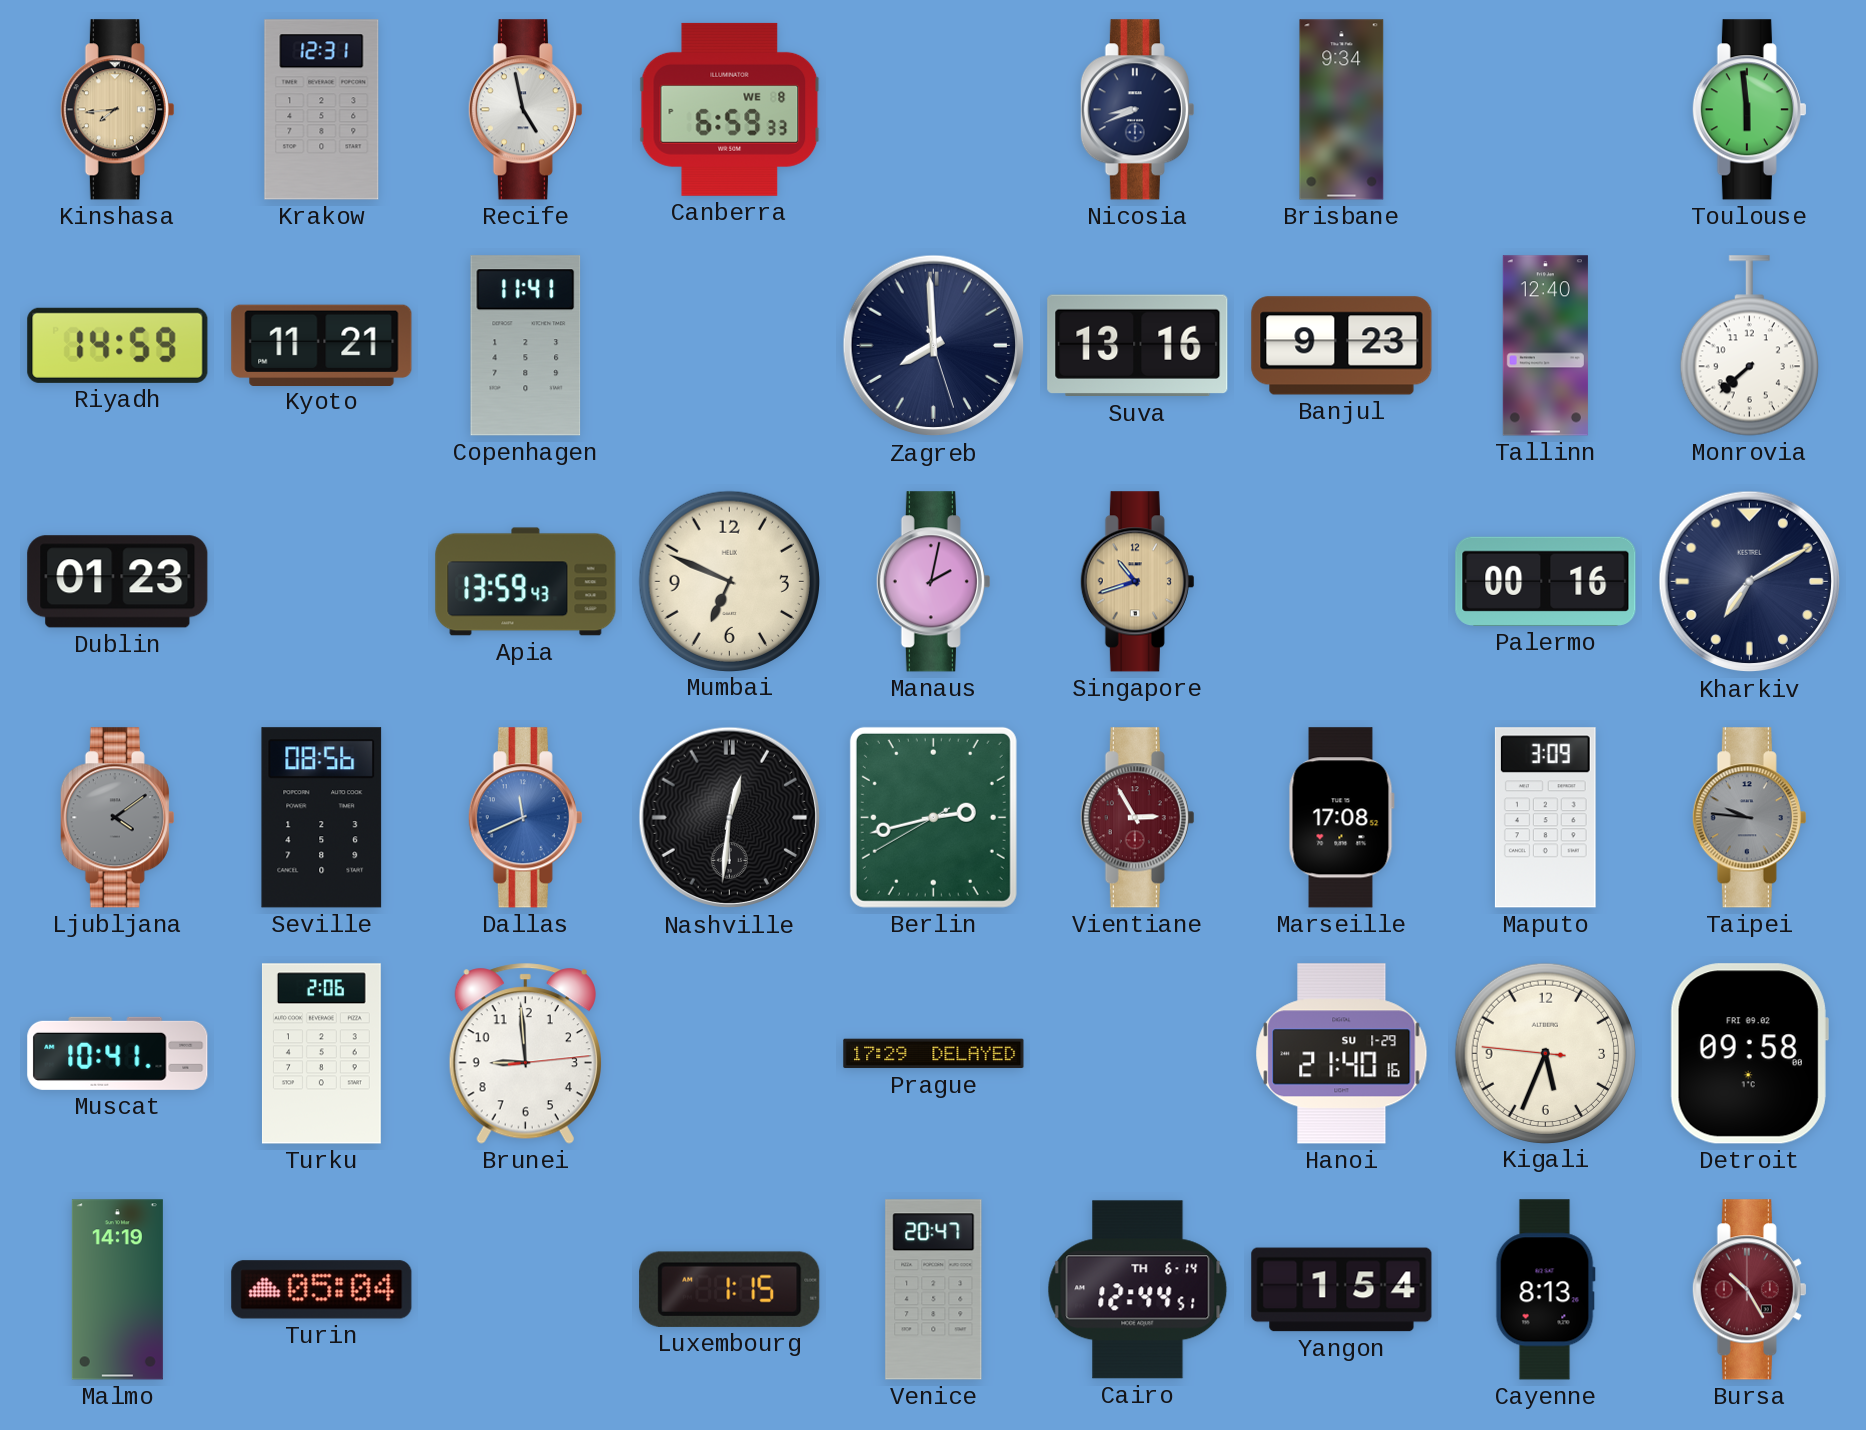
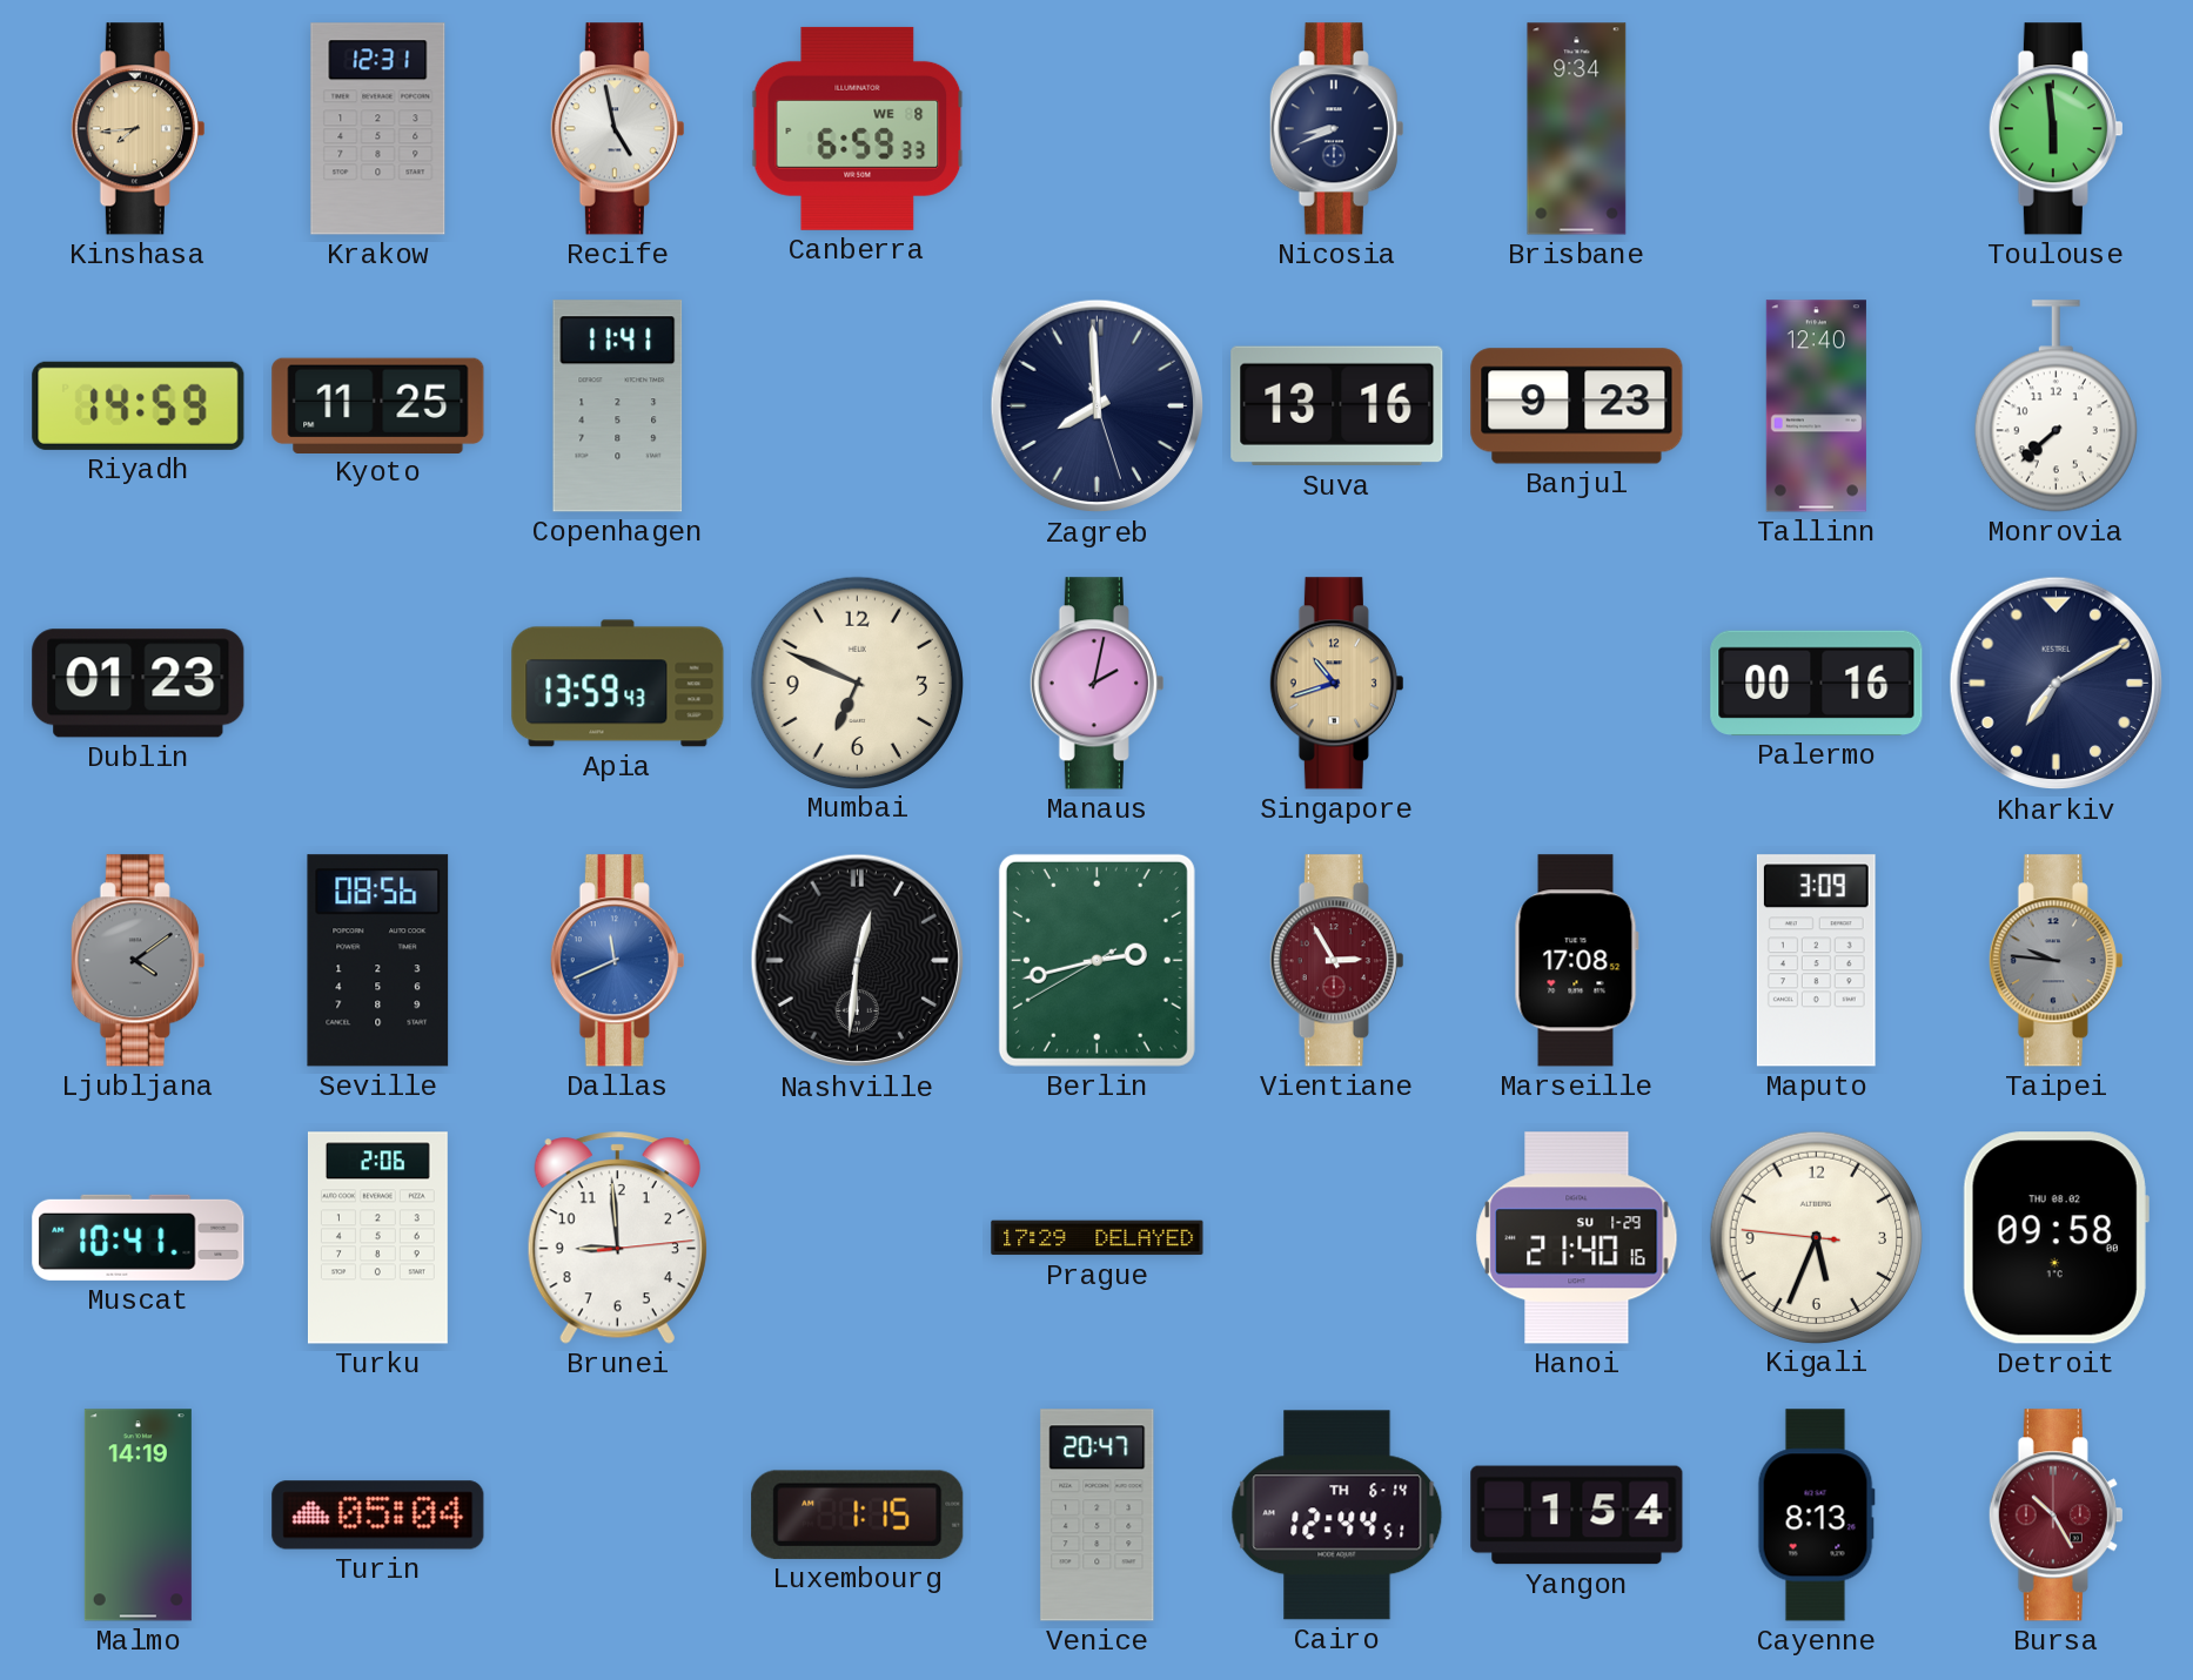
Kyoto: 11:21 -> 11:25 (378, 405)
Detroit date: FRI 09.02 -> THU 08.02 (2055, 1238)
